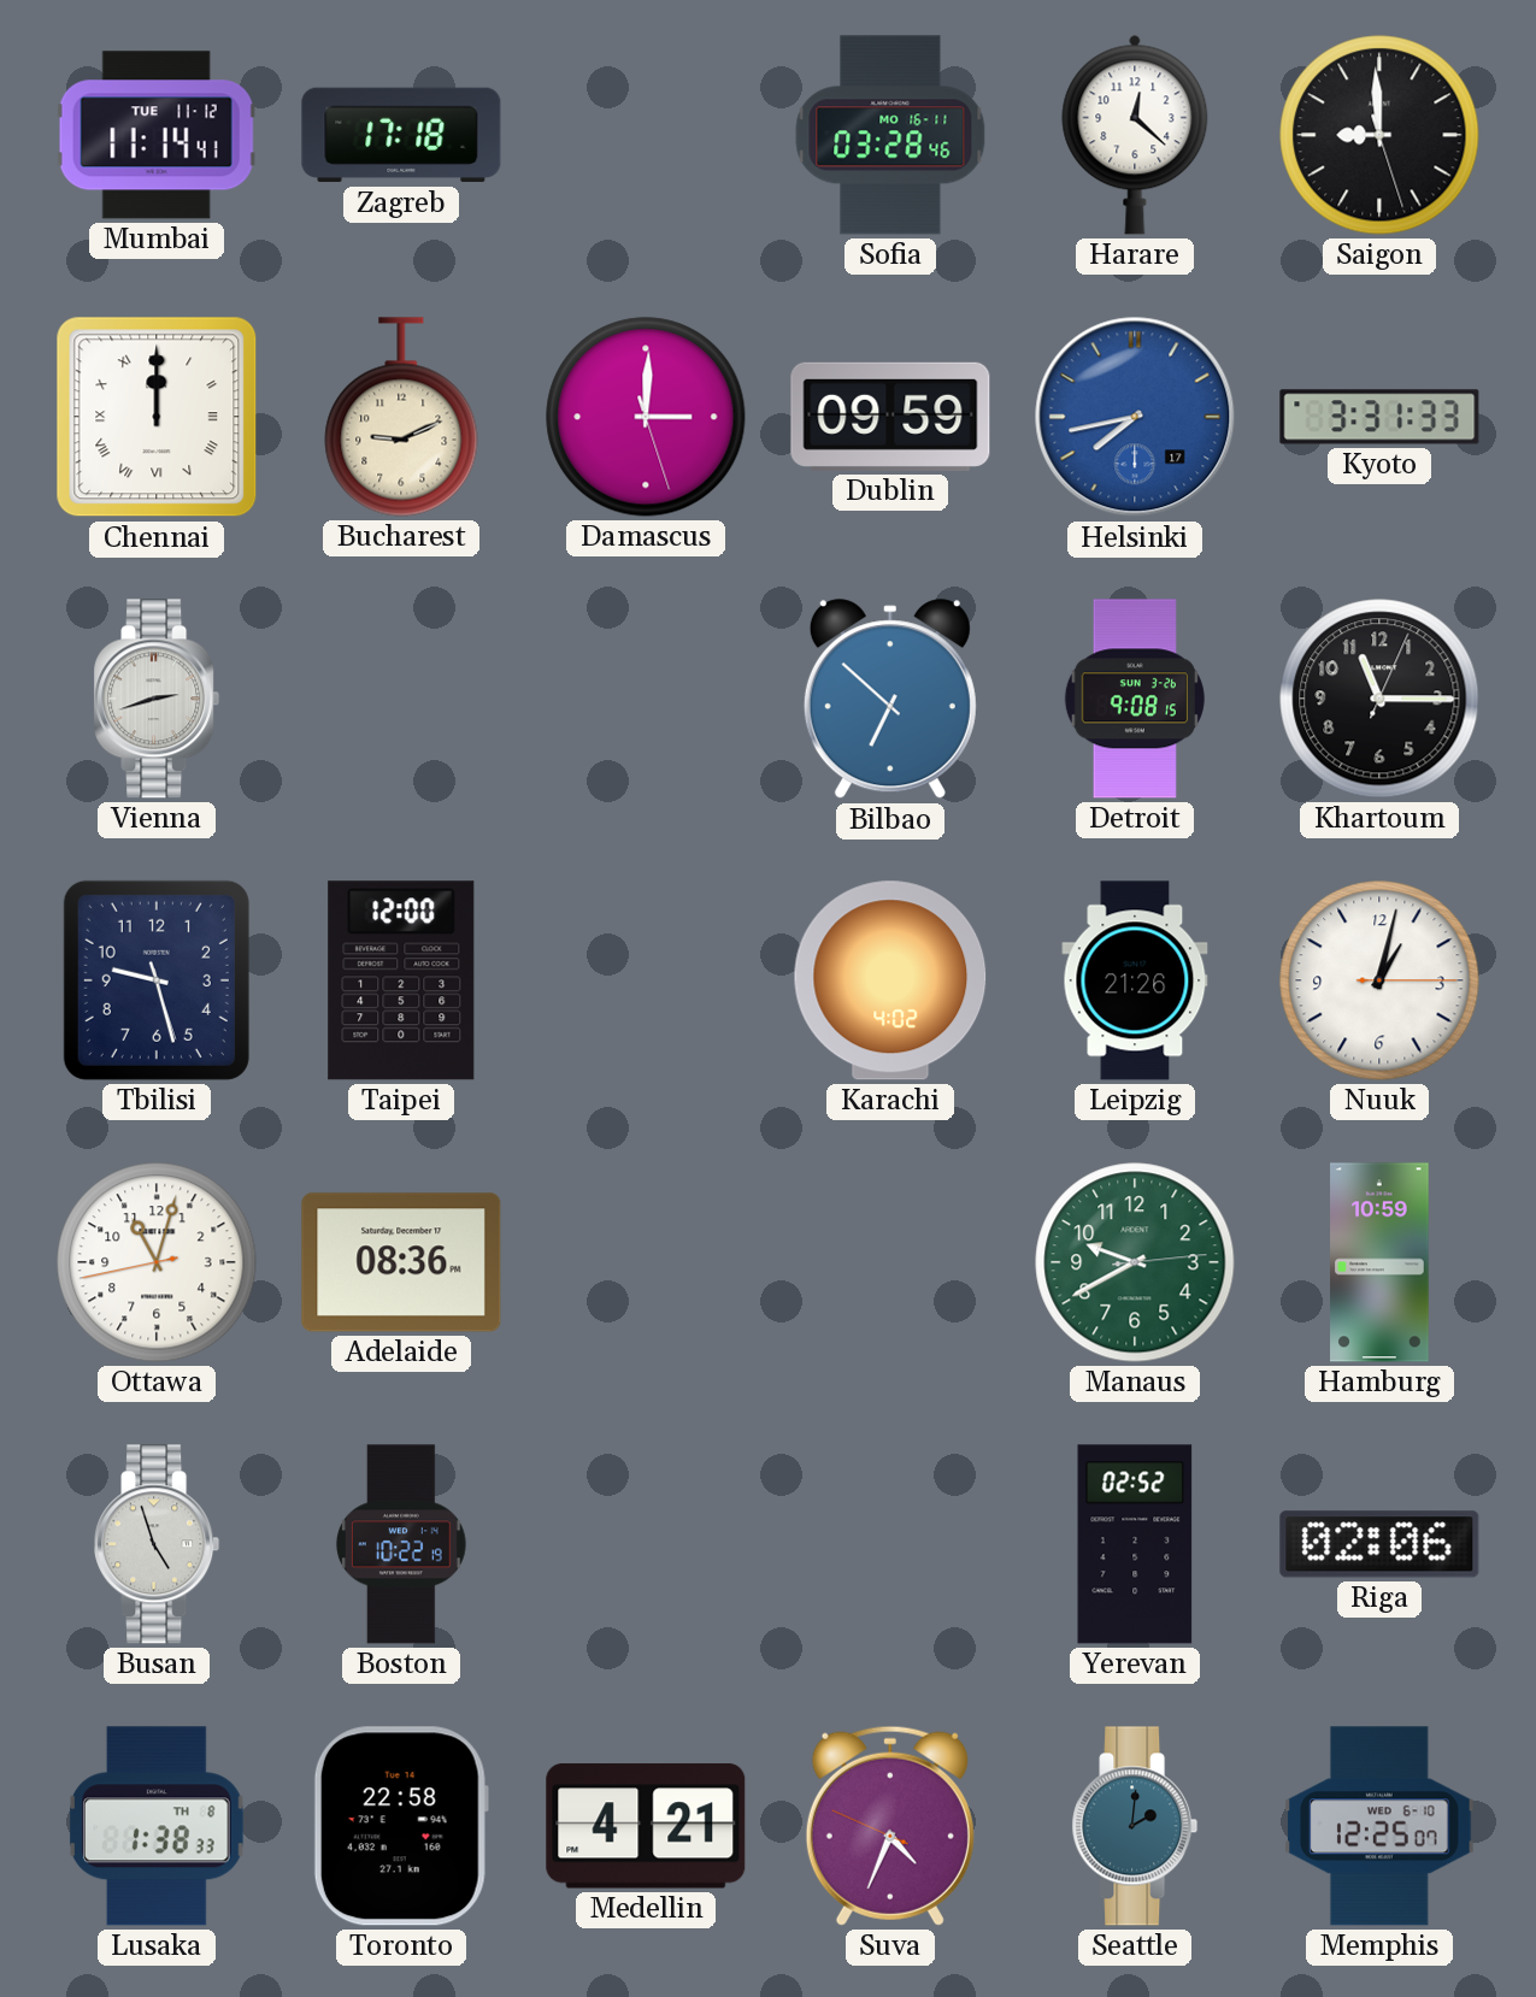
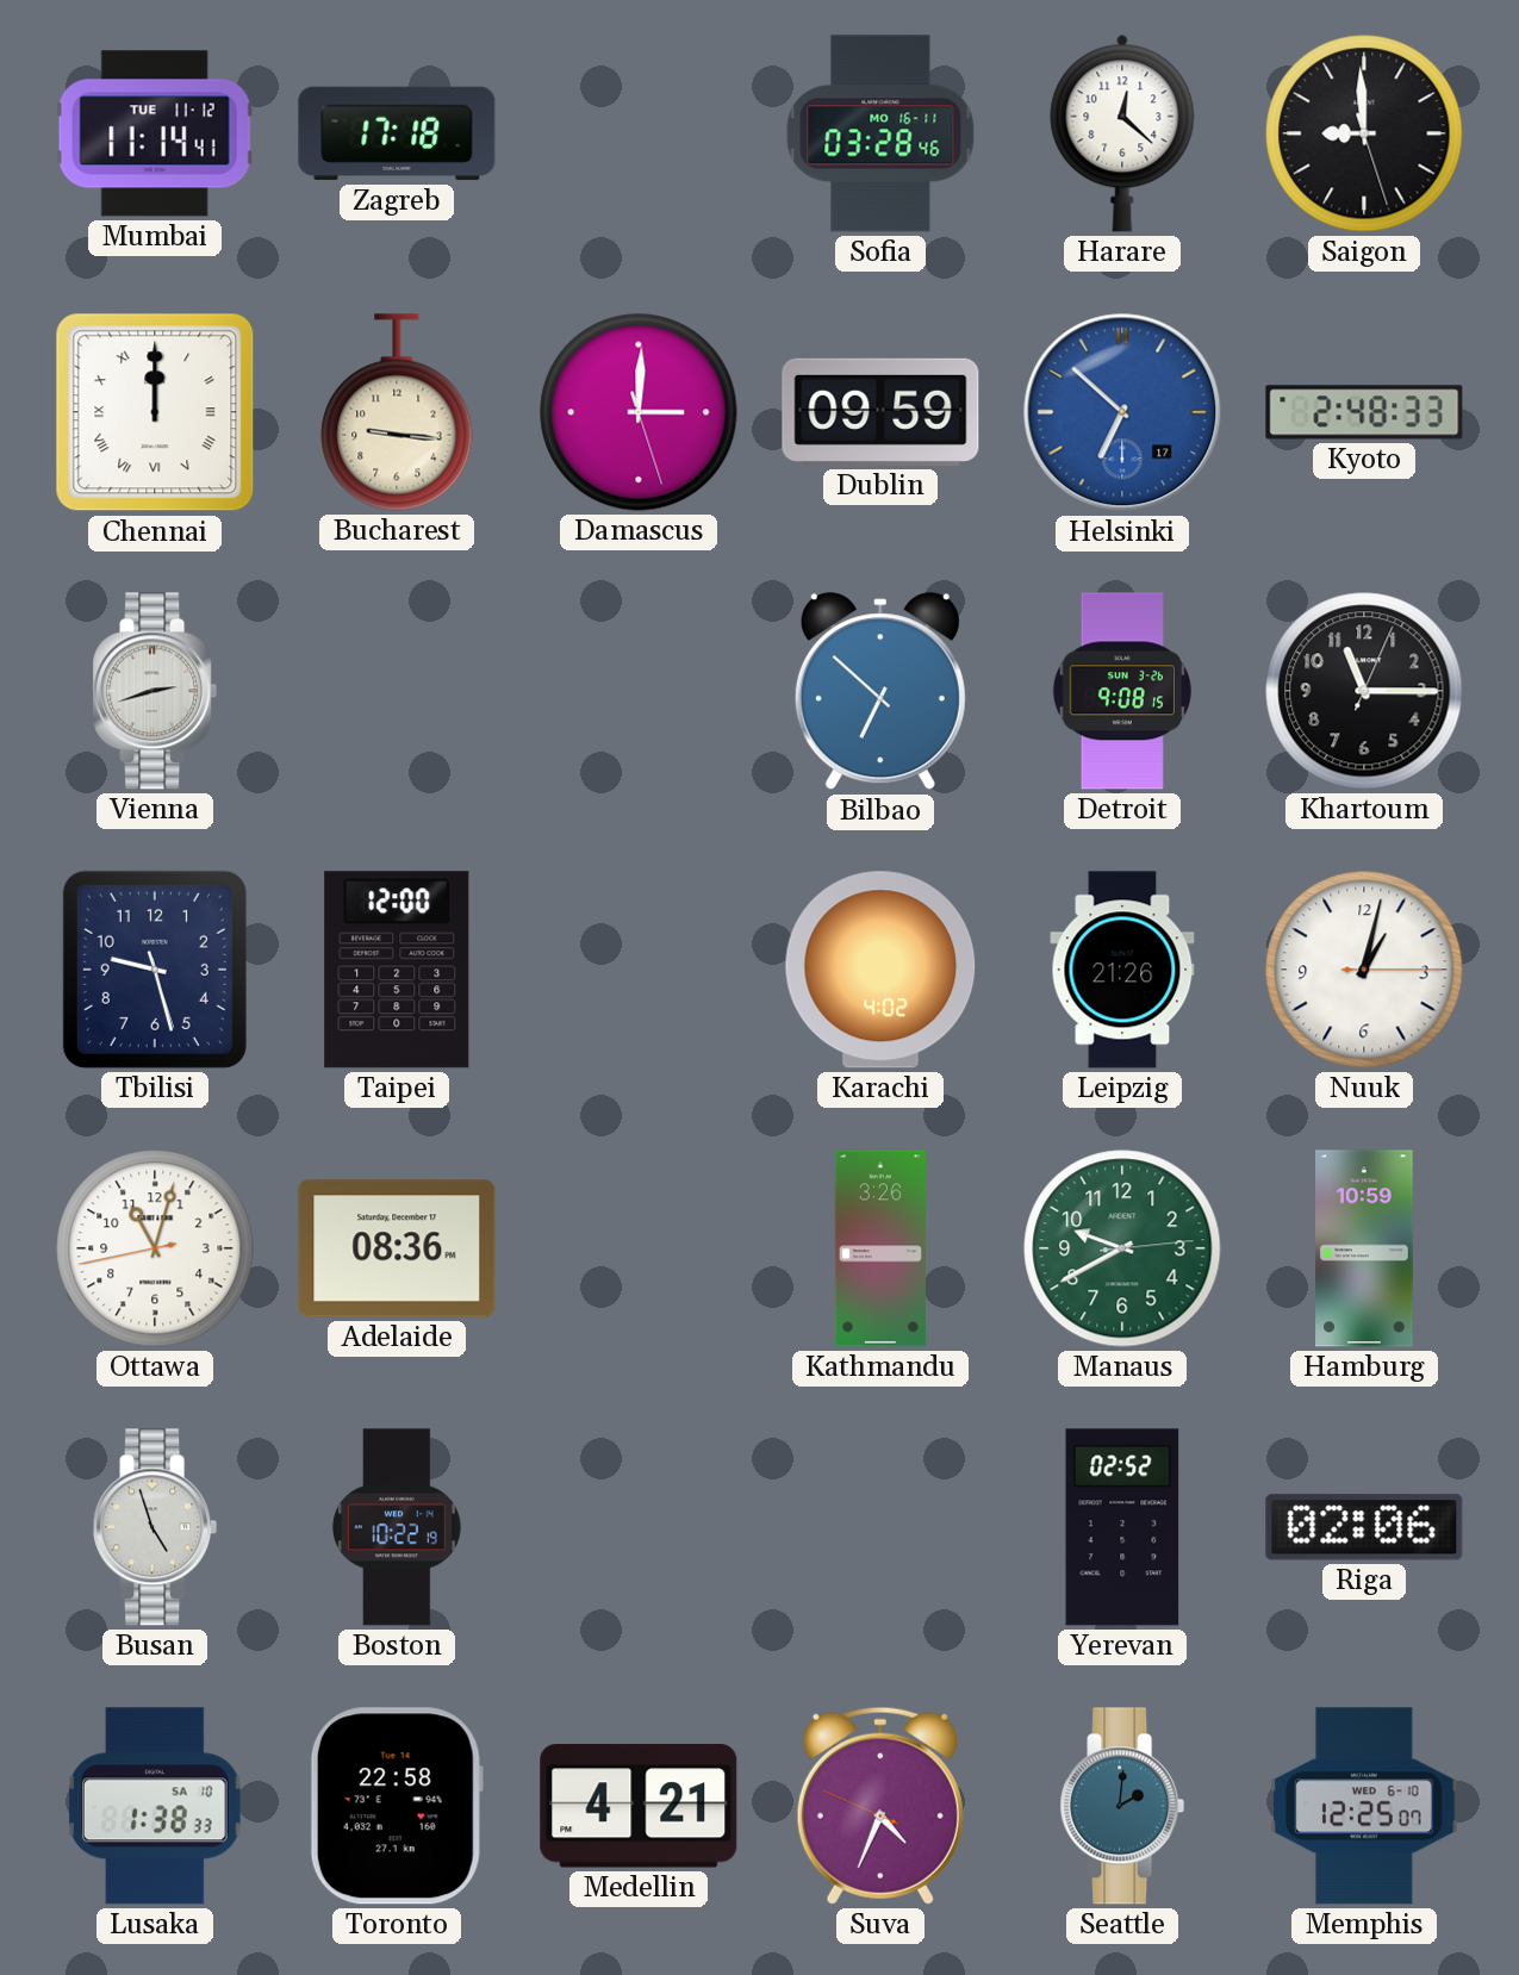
Bucharest: 9:11 -> 9:16 (397, 412)
Helsinki: 7:43 -> 6:52 (1122, 412)
Kyoto: 3:31 -> 2:48 (1364, 412)
Kathmandu: none -> 3:26 (880, 1248)
Lusaka date: TH 8 -> SA 10 (155, 1806)
